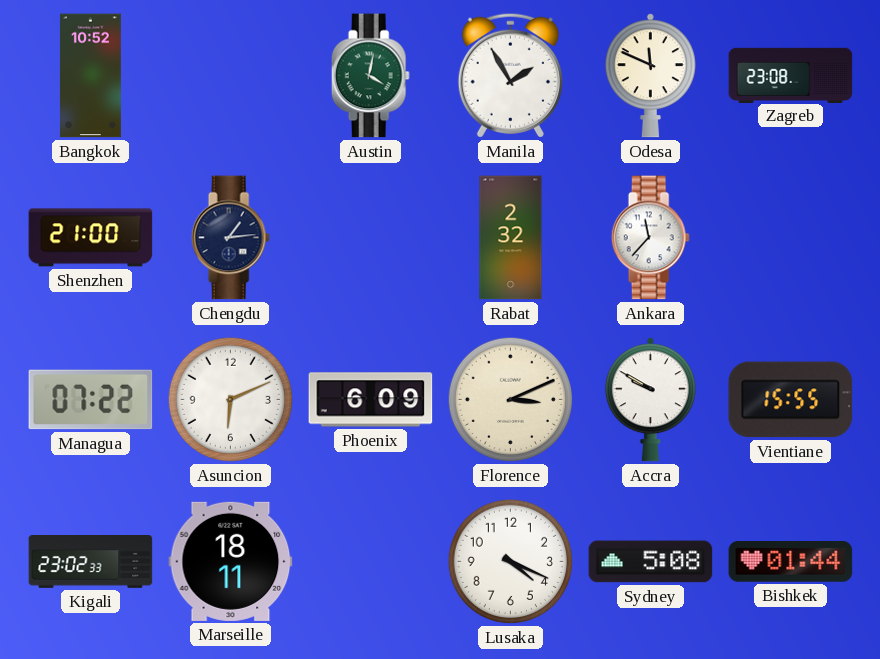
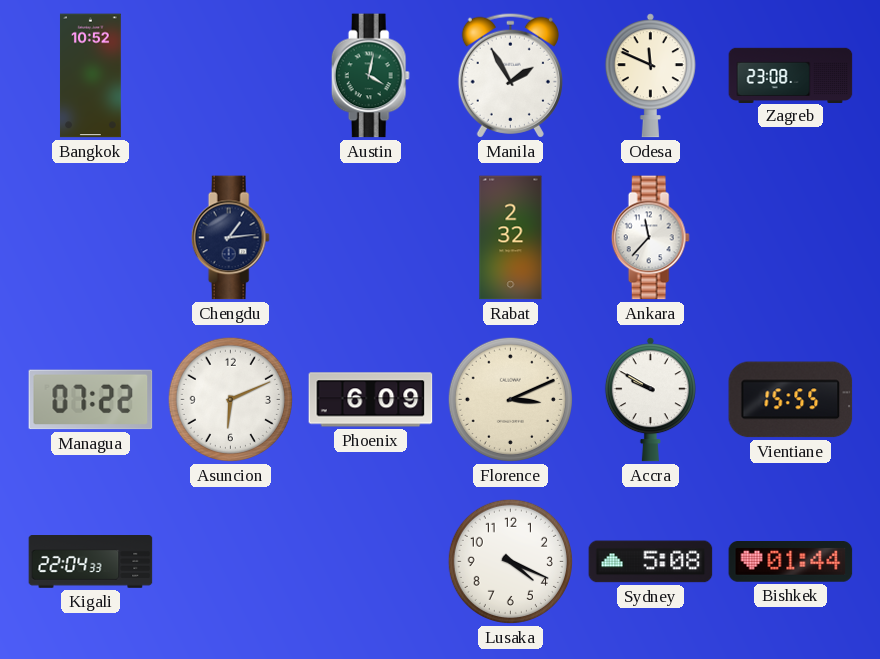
Shenzhen: 21:00 -> none (91, 238)
Kigali: 23:02 -> 22:04 (91, 562)
Marseille: 18:11 -> none (231, 561)
